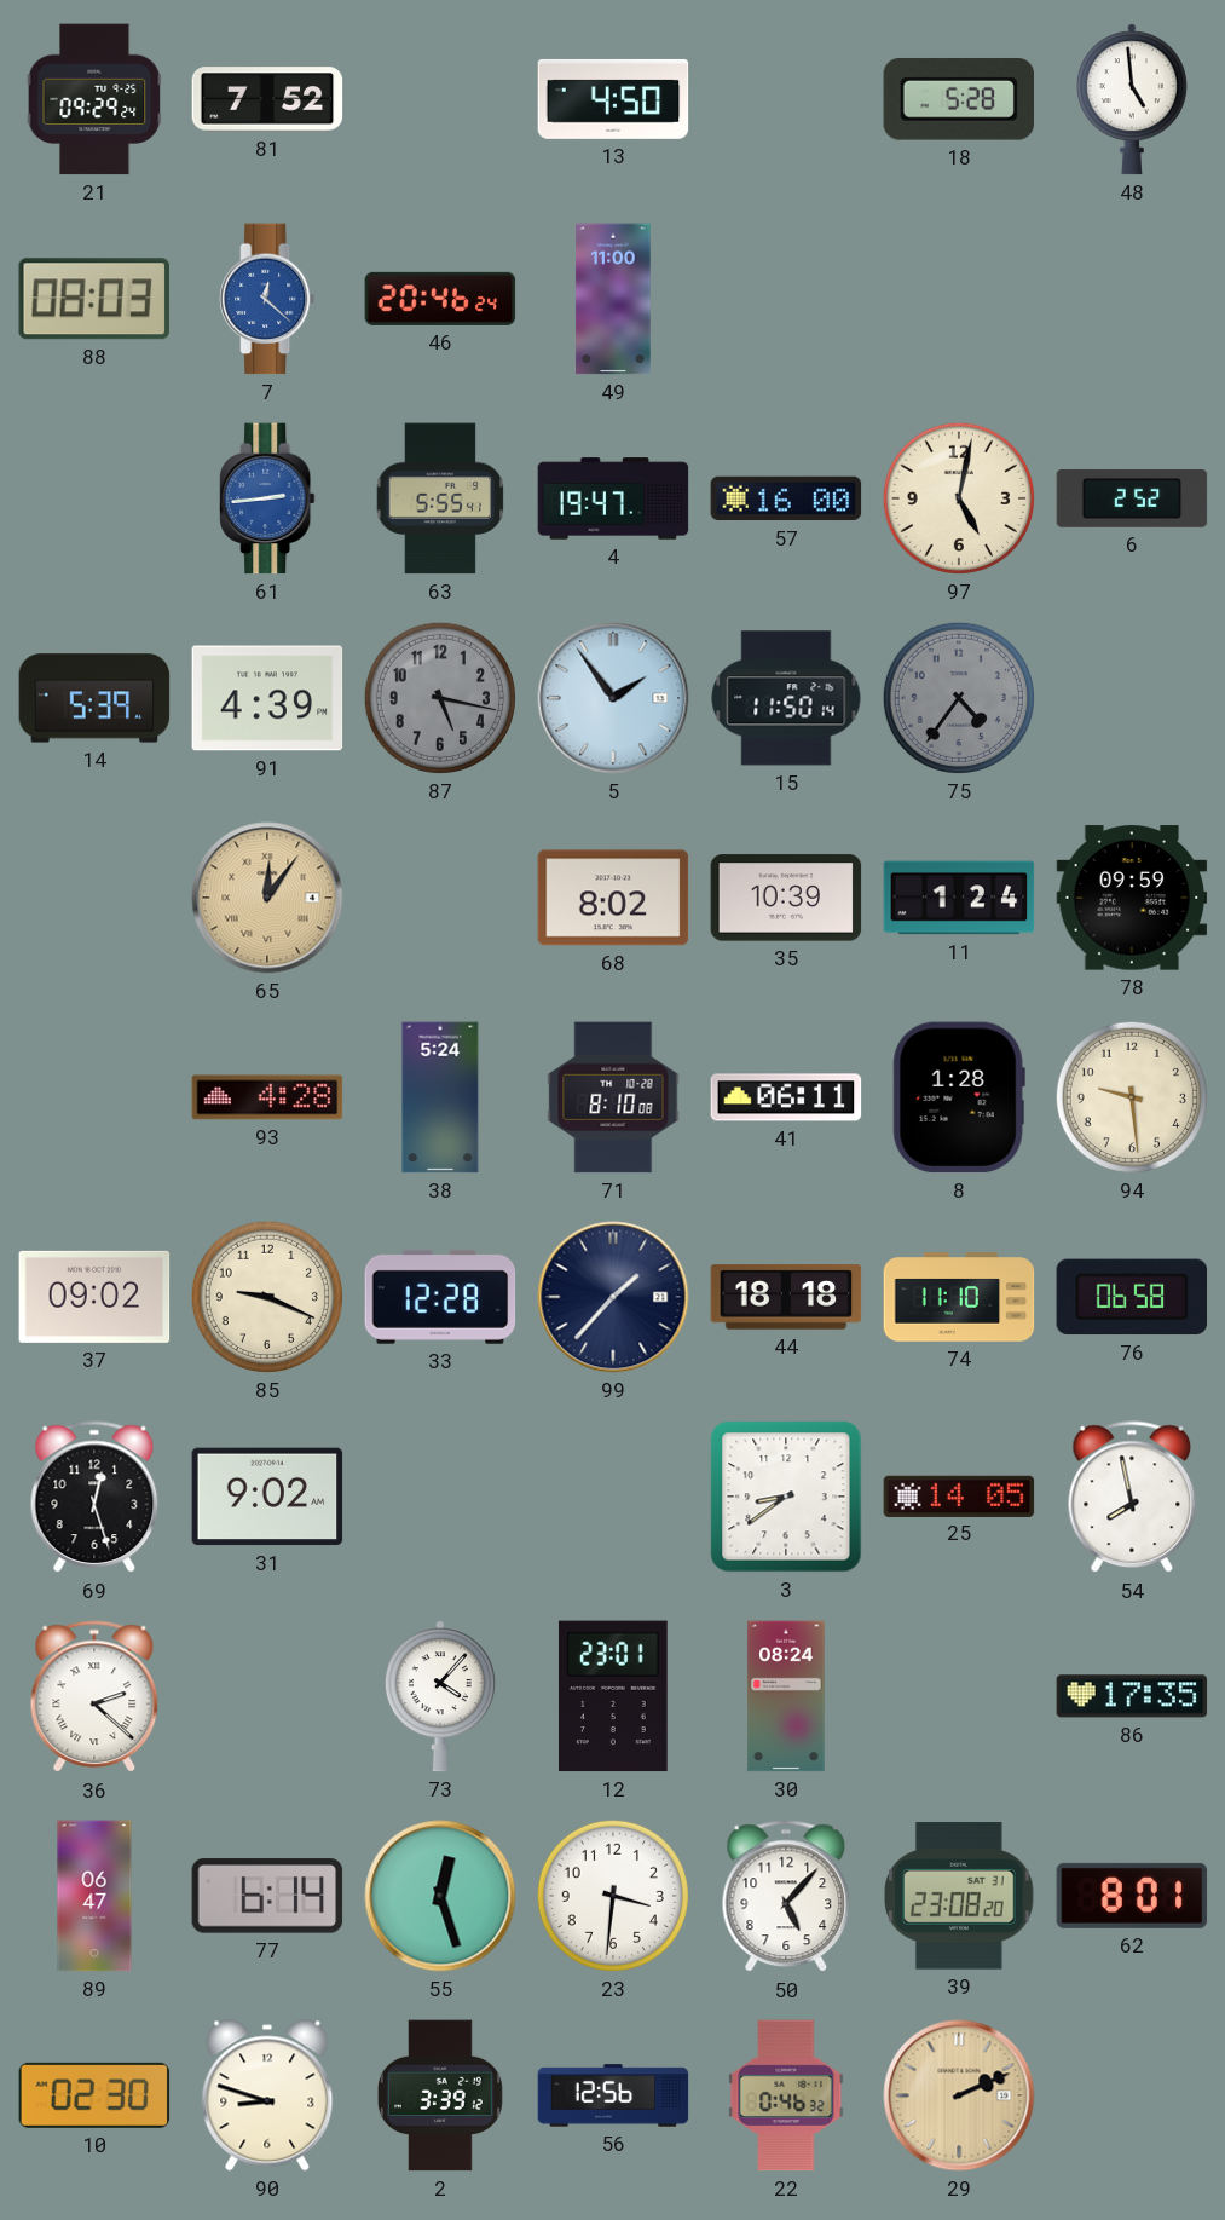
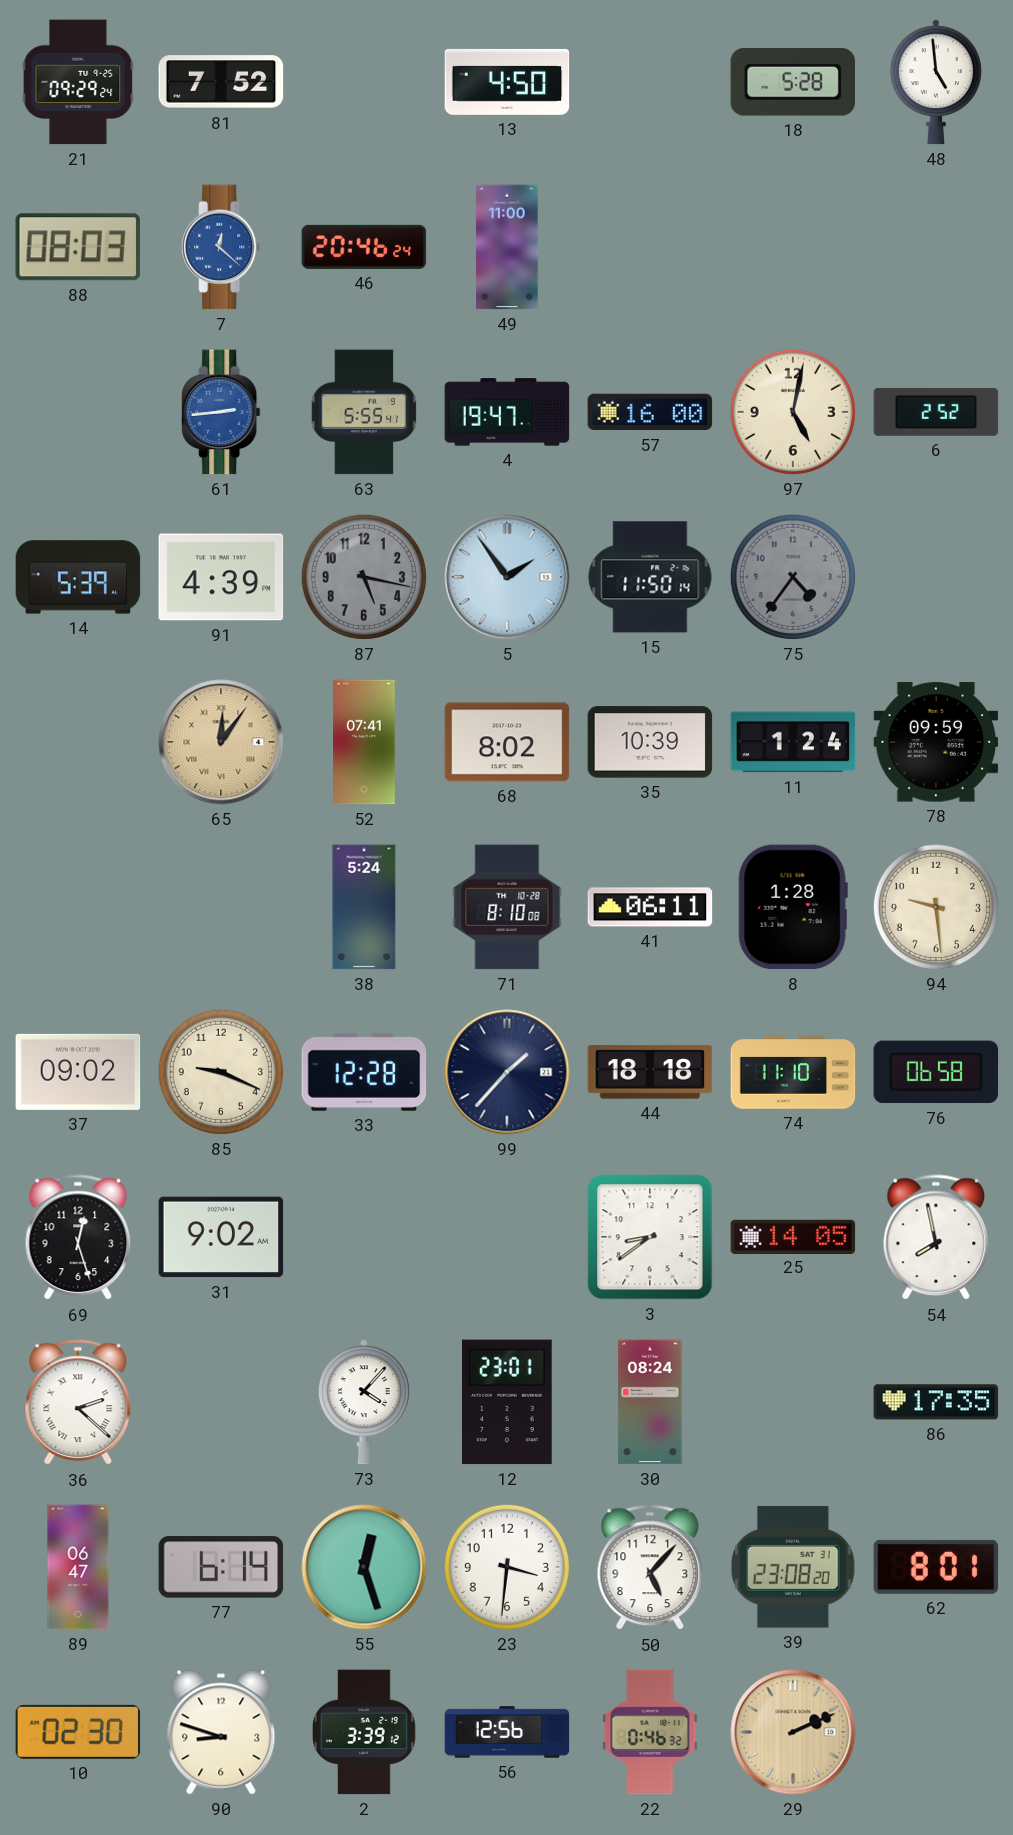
52: none -> 07:41 (364, 742)
93: 4:28 -> none (267, 1097)
